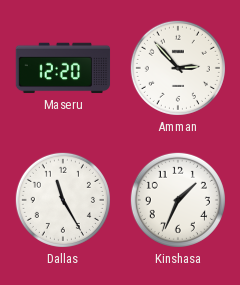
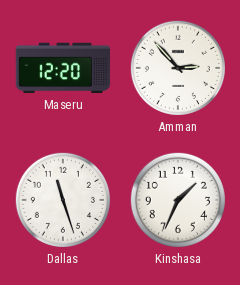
Dallas: 11:25 -> 11:27 (63, 200)
